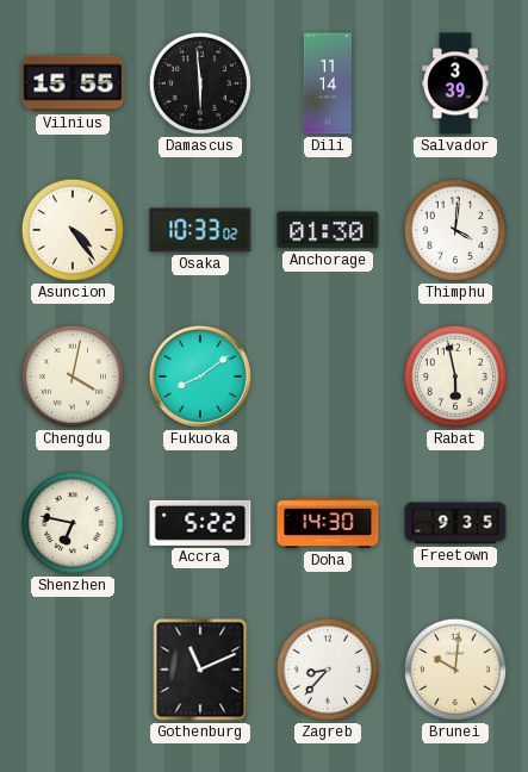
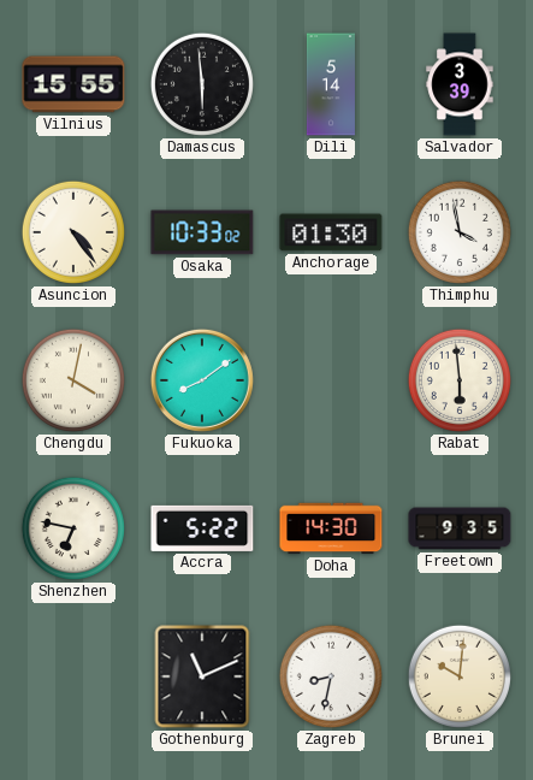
Dili: 11:14 -> 5:14 (331, 84)
Thimphu: 4:01 -> 3:58 (460, 232)
Rabat: 5:58 -> 5:59 (460, 380)
Zagreb: 8:37 -> 8:32 (331, 676)
